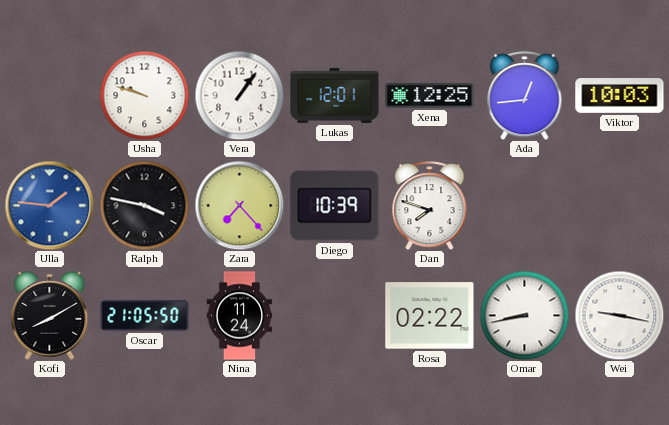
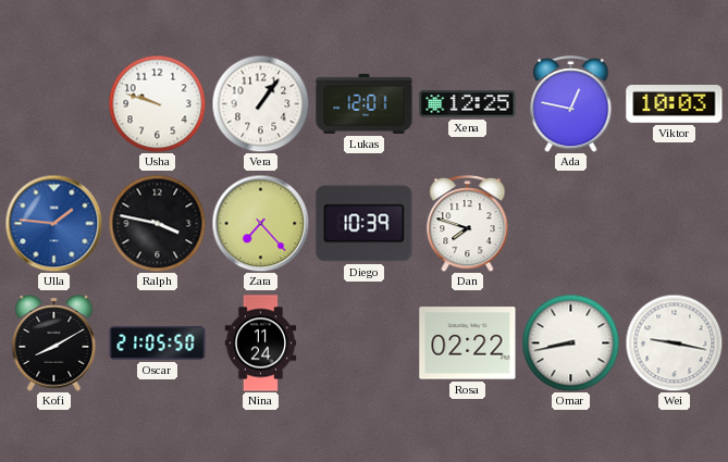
Ada: 12:44 -> 12:47 (571, 104)
